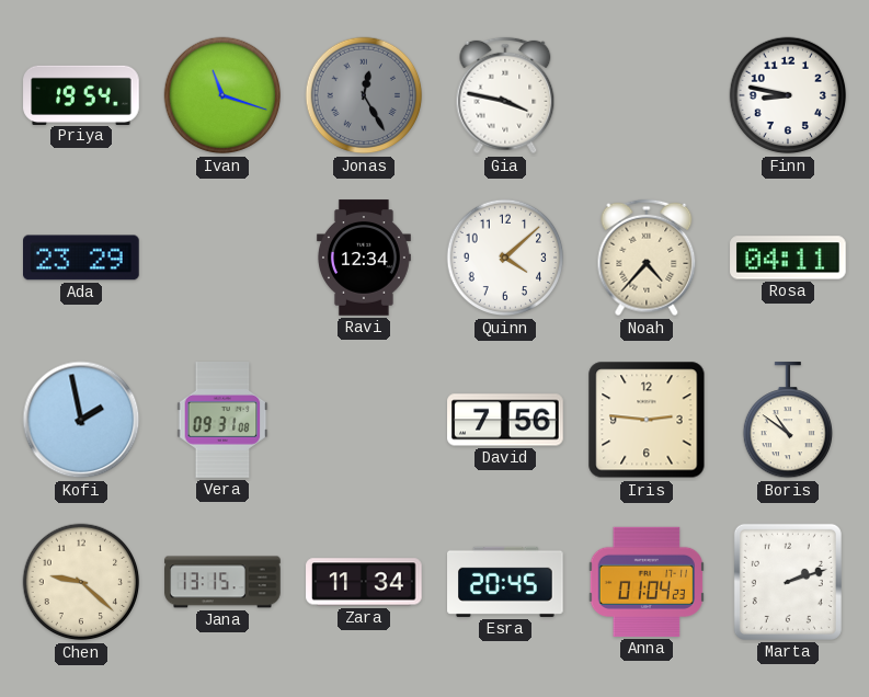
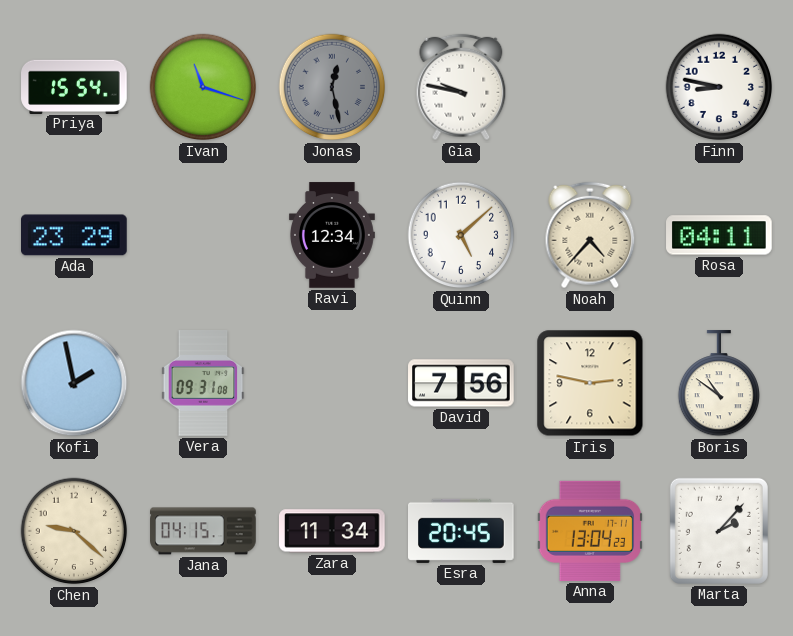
Priya: 19:54 -> 15:54 (74, 86)
Jonas: 12:25 -> 12:28 (332, 87)
Gia: 3:47 -> 9:47 (461, 87)
Quinn: 4:08 -> 5:08 (461, 235)
Iris: 2:46 -> 2:47 (590, 383)
Jana: 13:15 -> 04:15 (203, 531)
Anna: 01:04 -> 13:04 (590, 531)
Marta: 2:12 -> 2:07 (719, 531)
